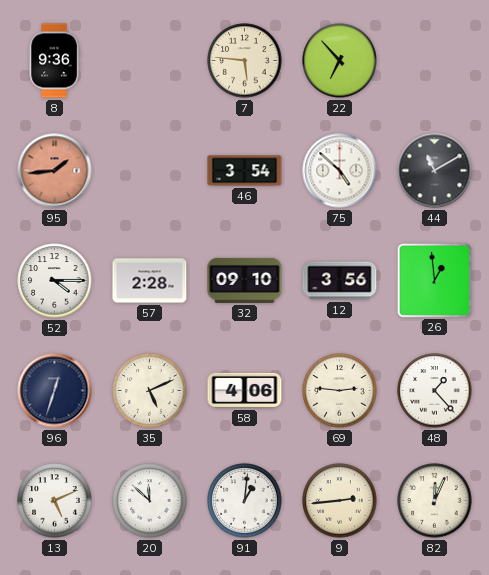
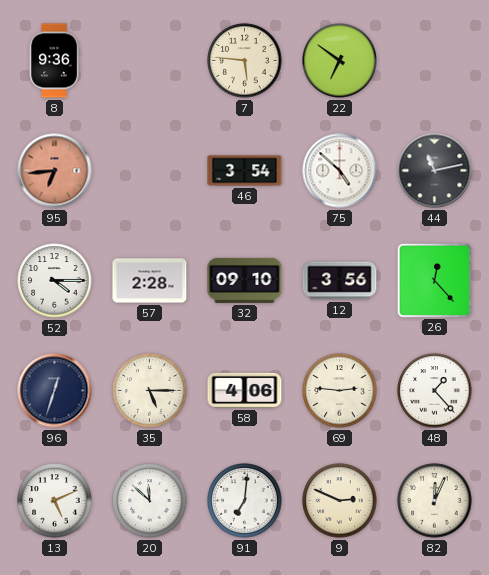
22: 6:53 -> 6:51 (340, 61)
95: 1:44 -> 6:44 (55, 171)
44: 11:10 -> 11:13 (435, 171)
26: 12:59 -> 12:23 (434, 280)
35: 5:11 -> 5:15 (150, 391)
91: 1:01 -> 7:01 (245, 501)
9: 2:44 -> 2:49 (340, 501)
